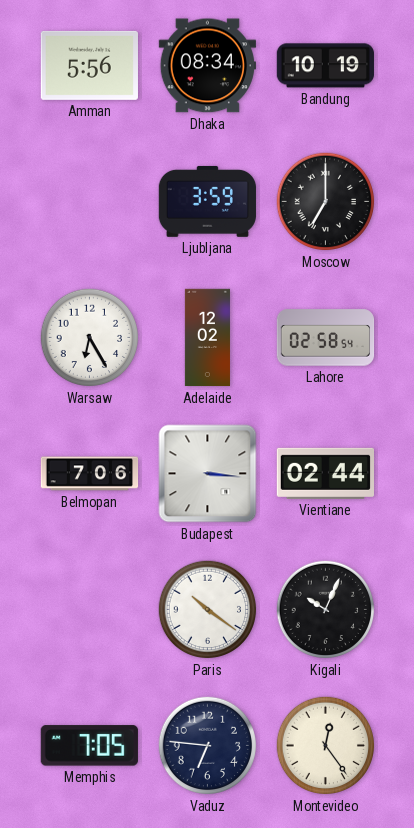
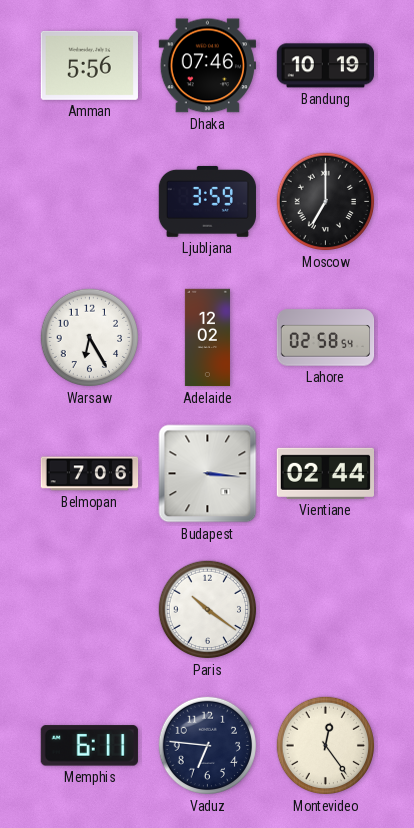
Dhaka: 08:34 -> 07:46 (207, 66)
Kigali: 10:04 -> none (326, 610)
Memphis: 7:05 -> 6:11 (89, 746)
